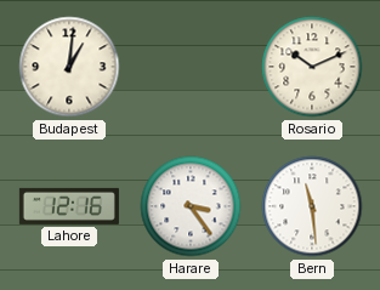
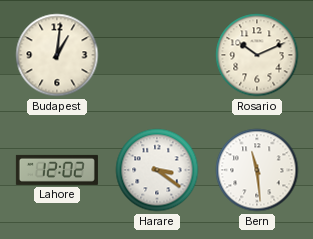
Lahore: 12:16 -> 12:02 (57, 170)
Harare: 3:24 -> 3:21 (157, 170)
